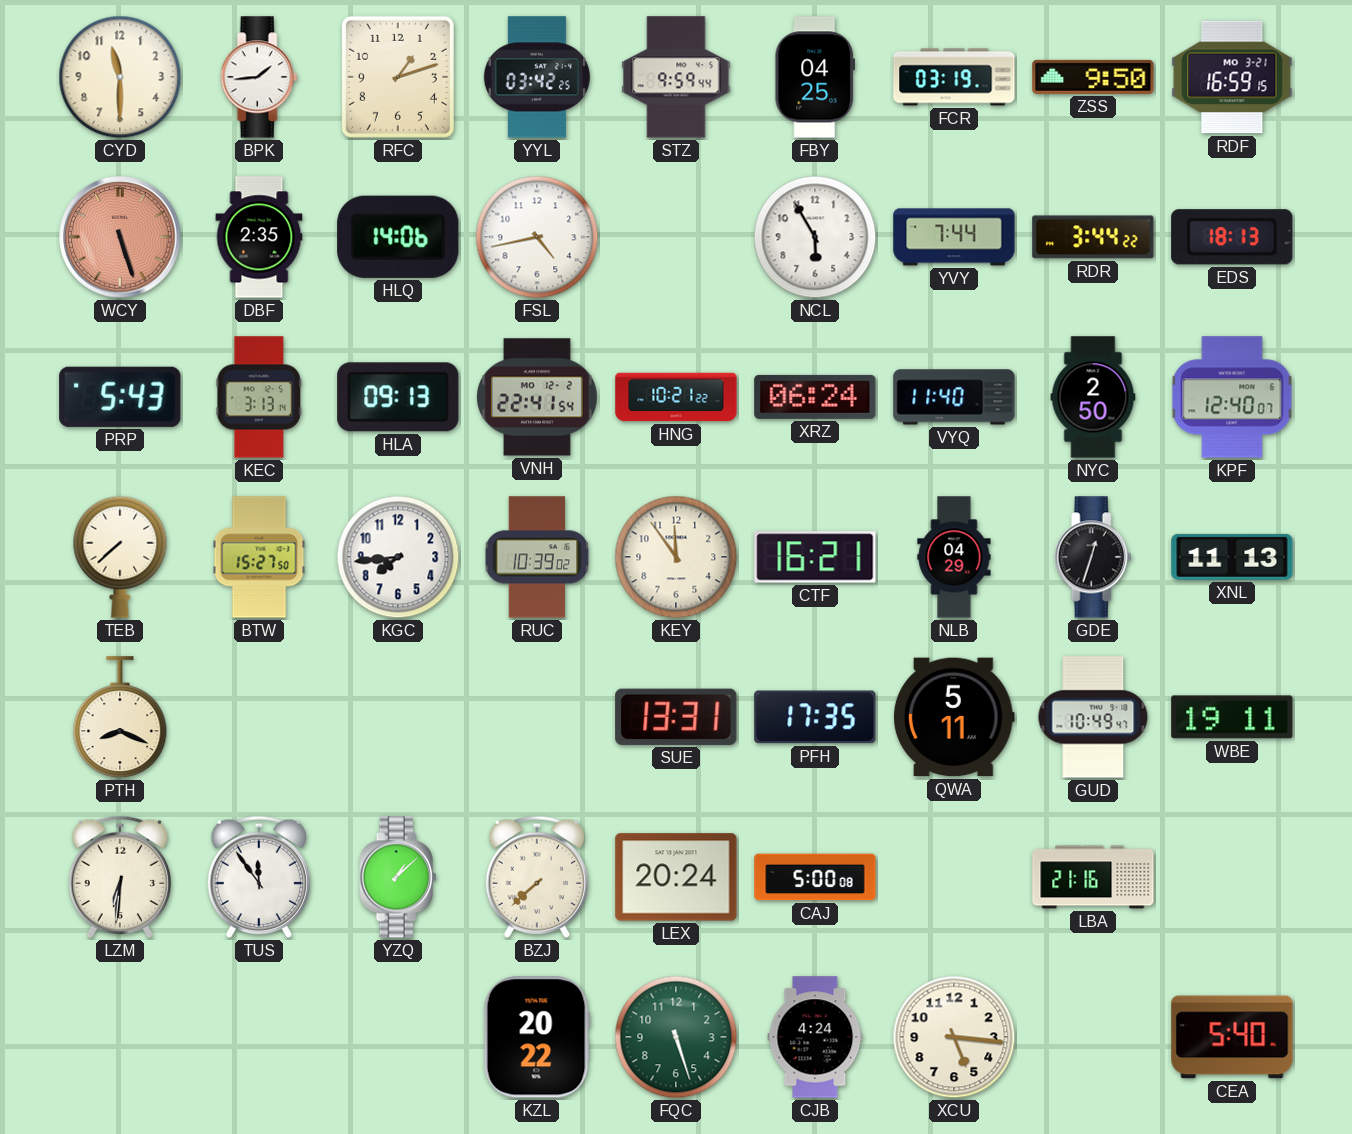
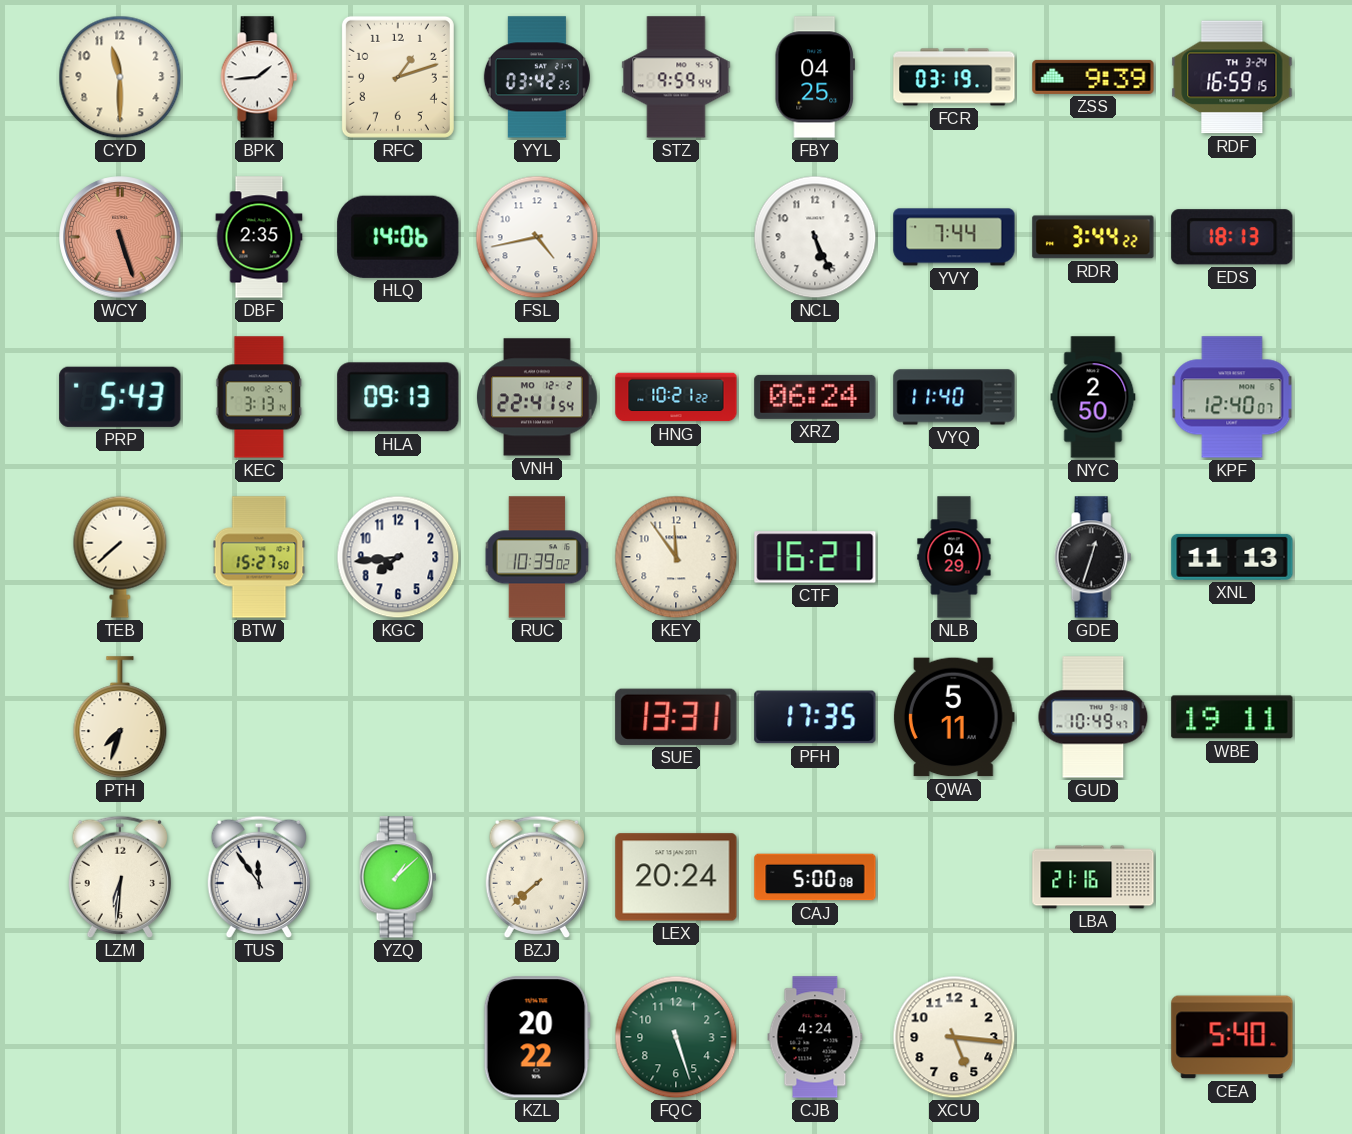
ZSS: 9:50 -> 9:39 (1093, 77)
RDF date: MO 3-21 -> TH 3-24 (1232, 77)
NCL: 5:55 -> 5:26 (815, 237)
PTH: 8:19 -> 7:33 (120, 718)
